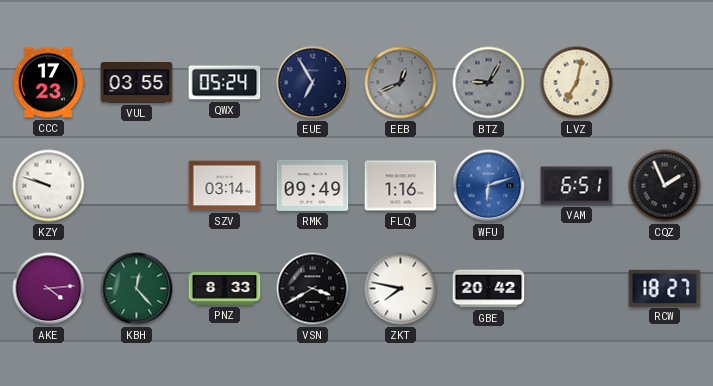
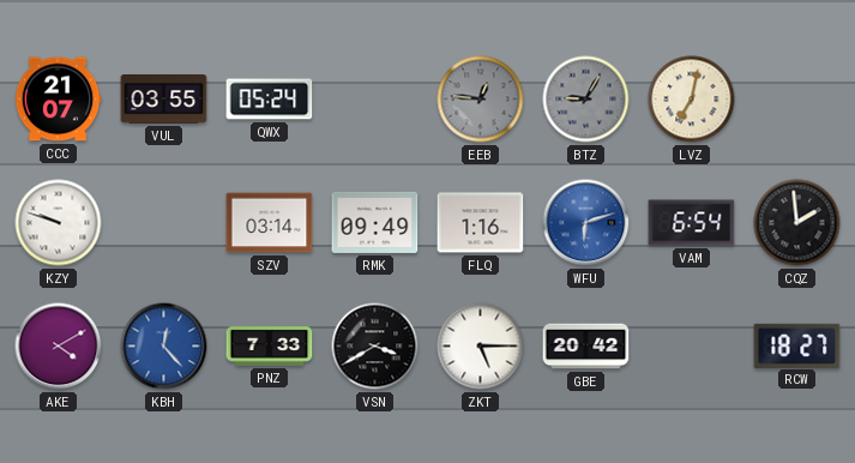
CCC: 17:23 -> 21:07 (58, 100)
EUE: 6:55 -> none (313, 83)
EEB: 12:41 -> 12:46 (481, 100)
VAM: 6:51 -> 6:54 (692, 223)
CQZ: 1:56 -> 1:59 (797, 223)
AKE: 4:14 -> 4:10 (59, 347)
KBH dial: green -> blue (164, 347)
PNZ: 8:33 -> 7:33 (270, 347)
ZKT: 7:47 -> 5:15 (481, 347)
